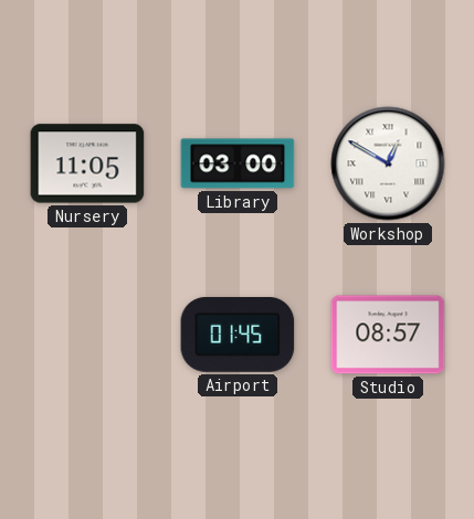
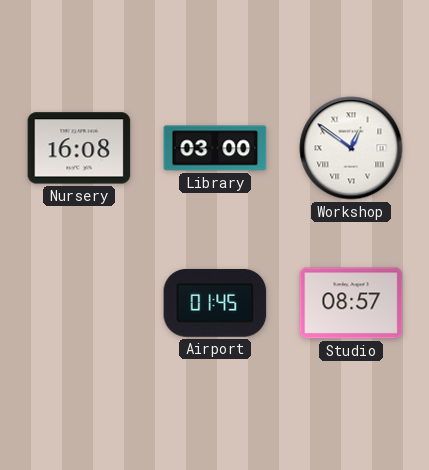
Nursery: 11:05 -> 16:08 (79, 148)
Workshop: 12:50 -> 12:51 (351, 148)
